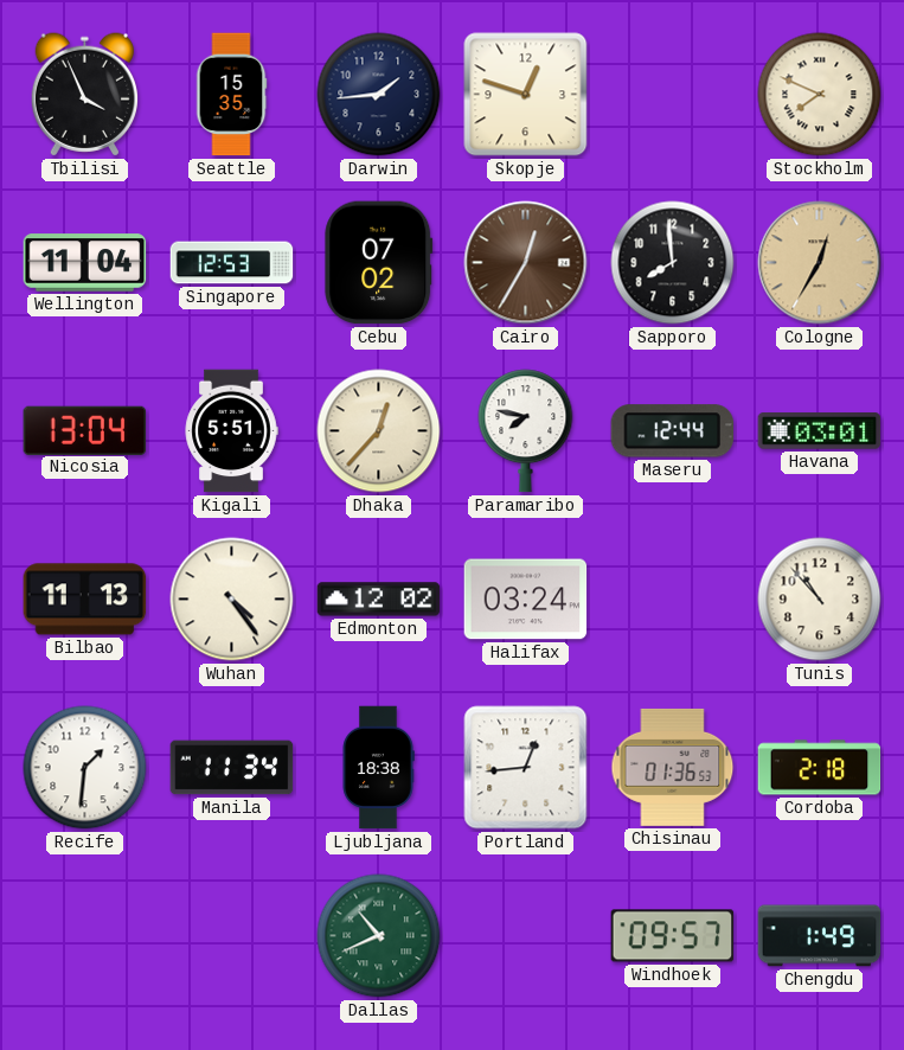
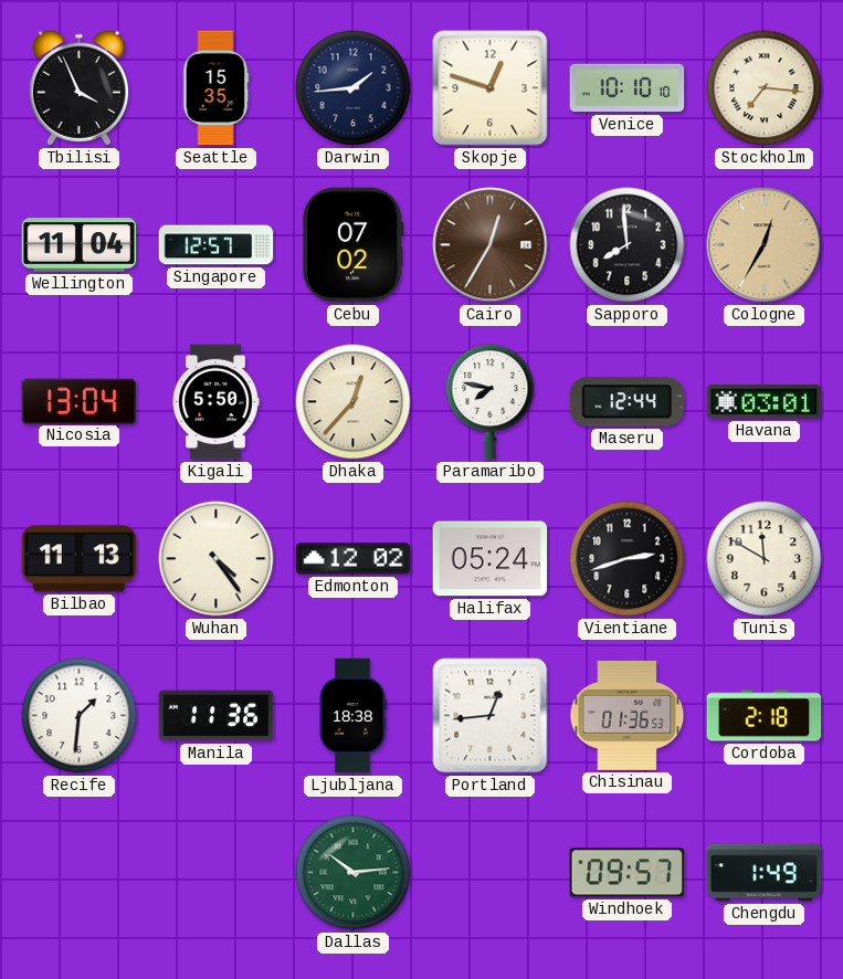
Venice: none -> 10:10 (628, 88)
Stockholm: 7:49 -> 7:16 (765, 88)
Singapore: 12:53 -> 12:57 (217, 245)
Kigali: 5:51 -> 5:50 (215, 402)
Halifax: 03:24 -> 05:24 (491, 559)
Vientiane: none -> 2:42 (628, 559)
Tunis: 10:53 -> 11:50 (765, 559)
Manila: 11:34 -> 11:36 (217, 716)
Dallas: 10:41 -> 10:14 (354, 873)
